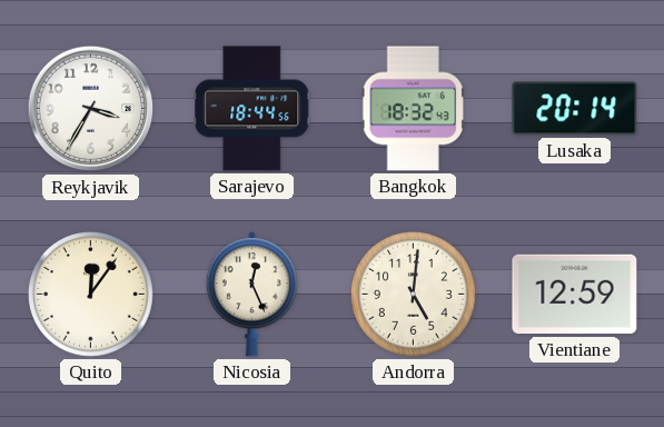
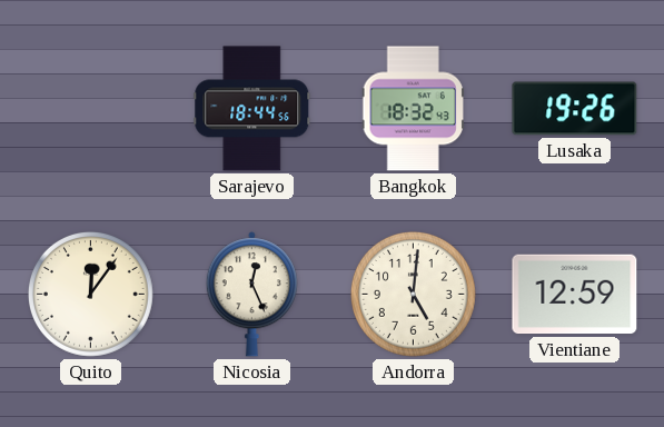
Reykjavik: 3:35 -> none (91, 109)
Lusaka: 20:14 -> 19:26 (575, 109)
